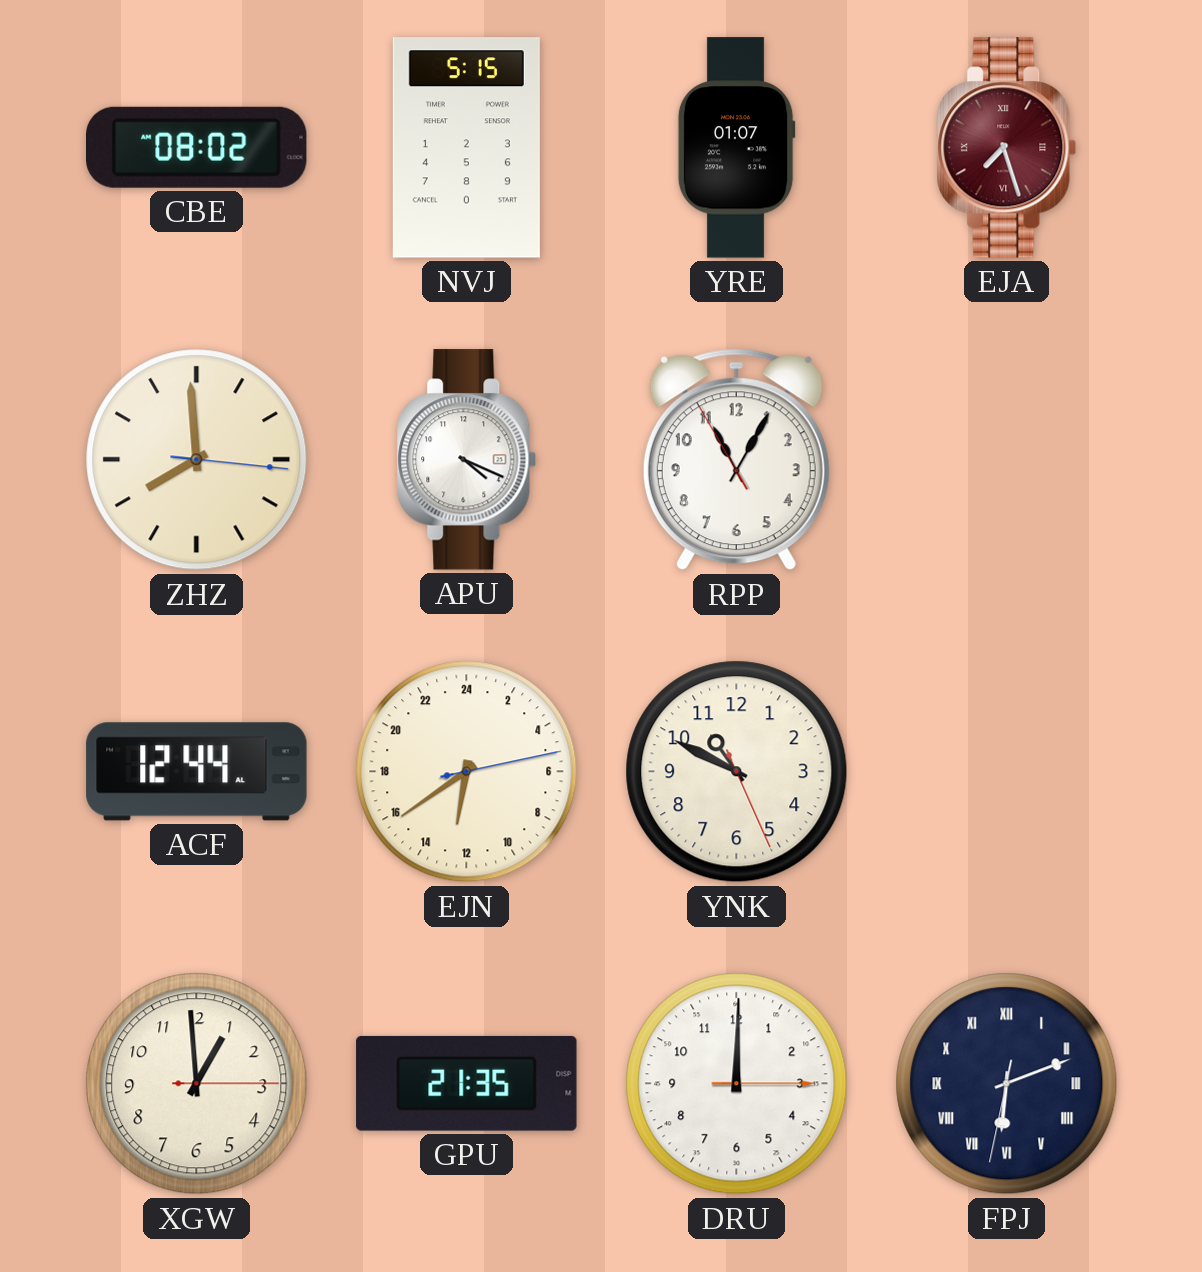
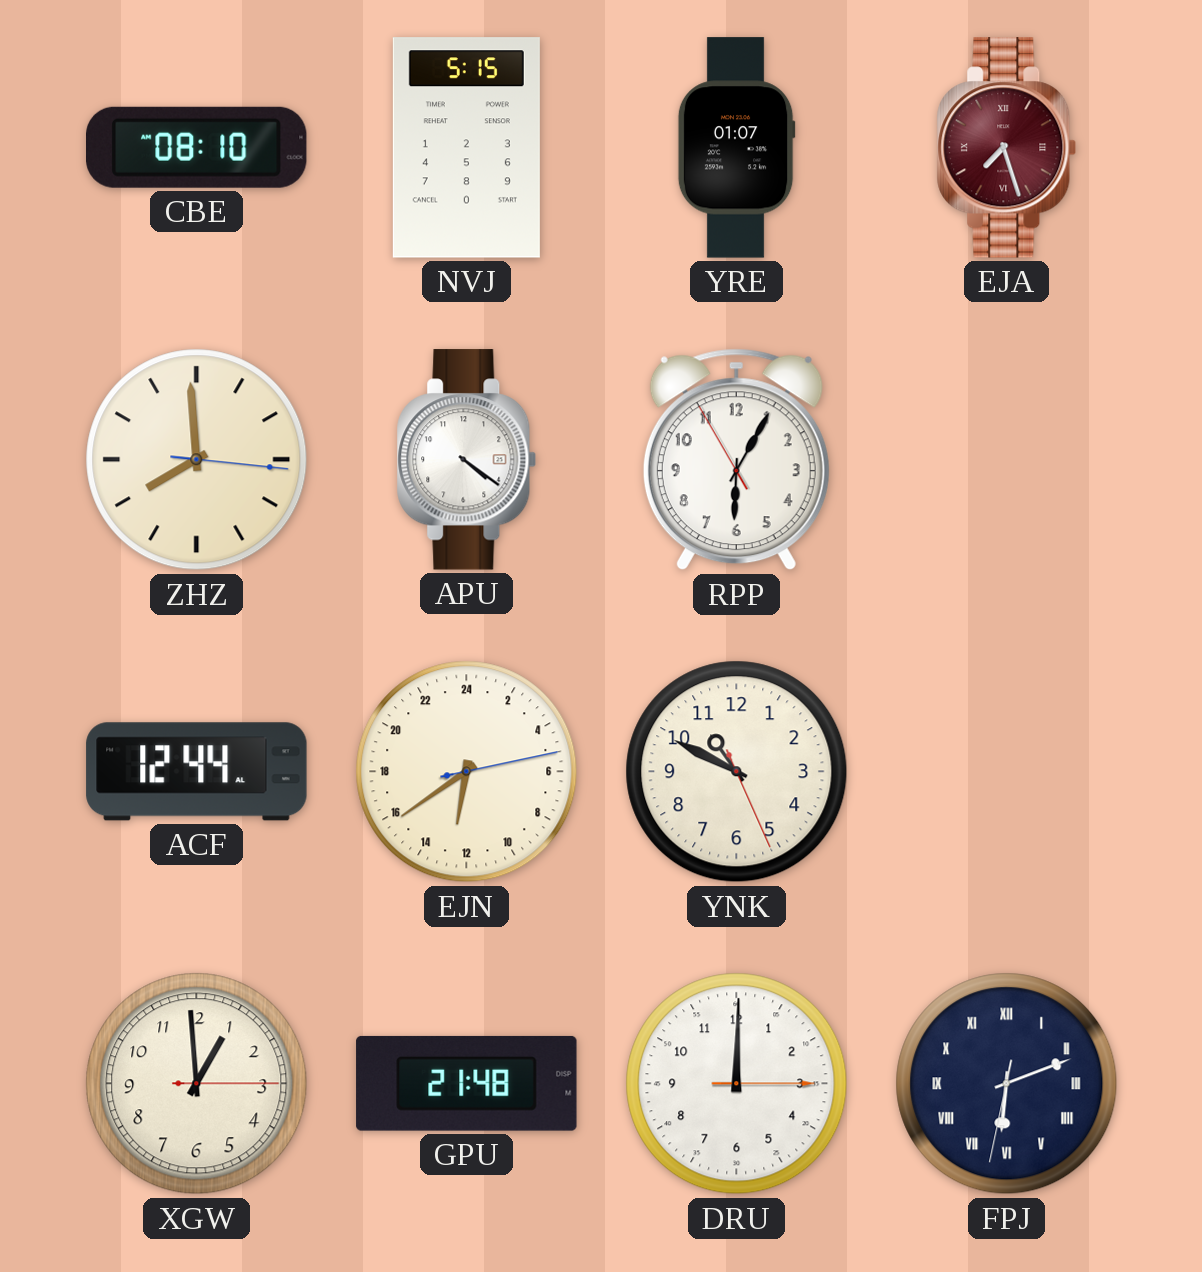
CBE: 08:02 -> 08:10 (197, 147)
APU: 4:19 -> 4:21 (467, 460)
RPP: 11:04 -> 6:04 (736, 460)
GPU: 21:35 -> 21:48 (467, 1083)
